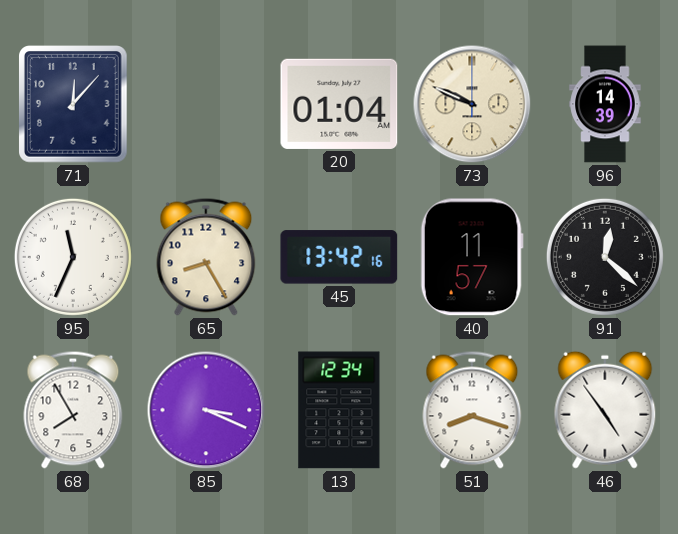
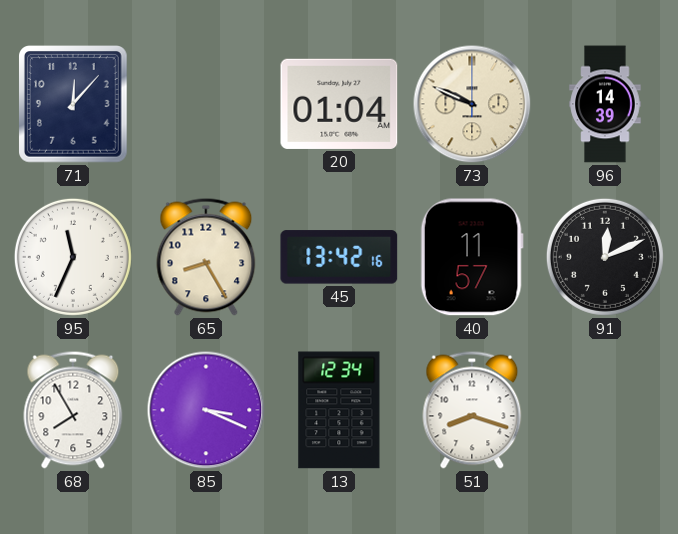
91: 12:22 -> 12:11 (605, 257)
46: 4:54 -> none (605, 410)
